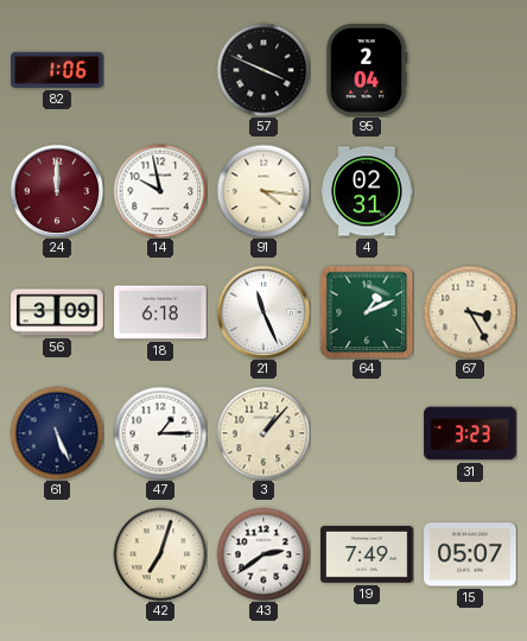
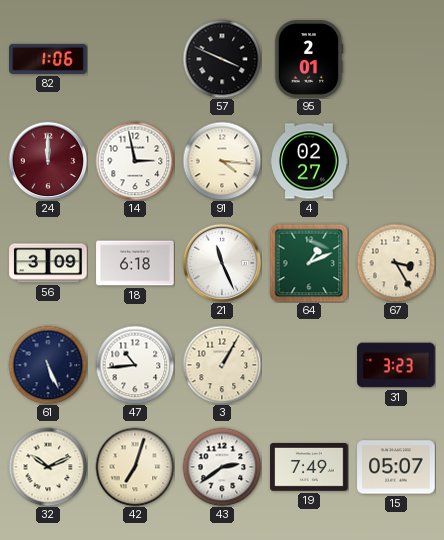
95: 2:04 -> 2:01 (309, 59)
14: 9:58 -> 2:58 (135, 161)
4: 02:31 -> 02:27 (309, 161)
47: 1:15 -> 10:44 (135, 365)
3: 1:07 -> 1:05 (222, 365)
32: none -> 10:11 (48, 467)
